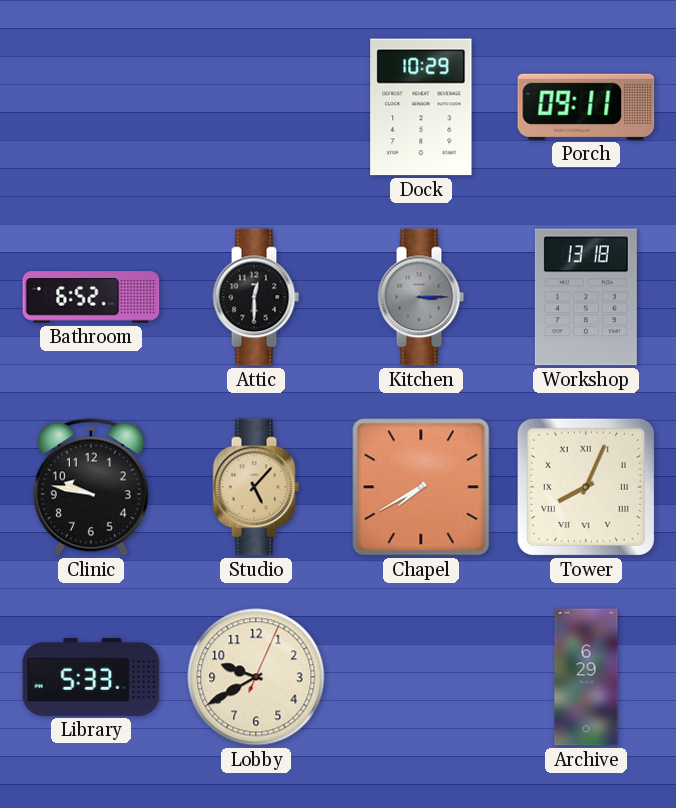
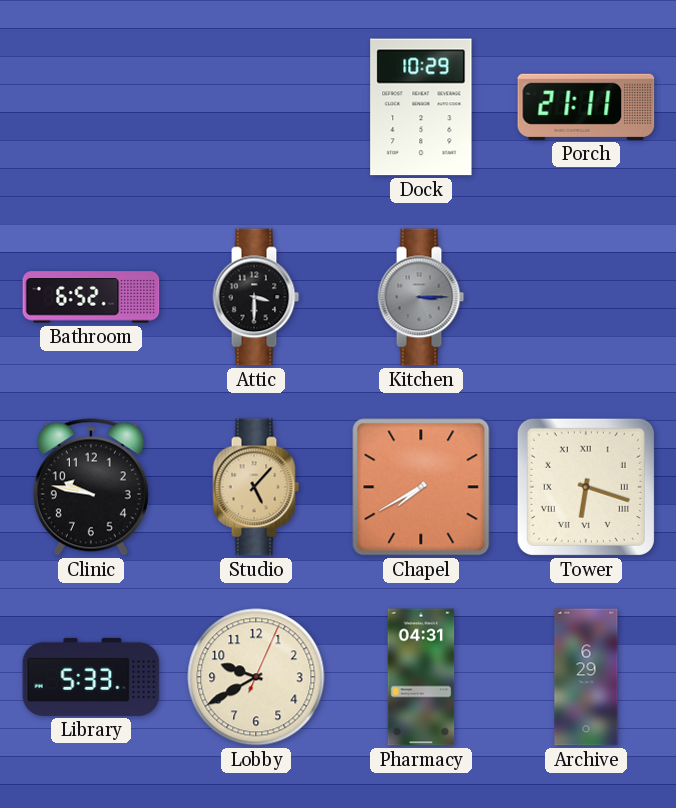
Porch: 09:11 -> 21:11 (586, 107)
Attic: 12:30 -> 3:30 (256, 297)
Workshop: 13:18 -> none (586, 297)
Tower: 8:04 -> 6:18 (586, 487)
Pharmacy: none -> 04:31 (421, 677)
